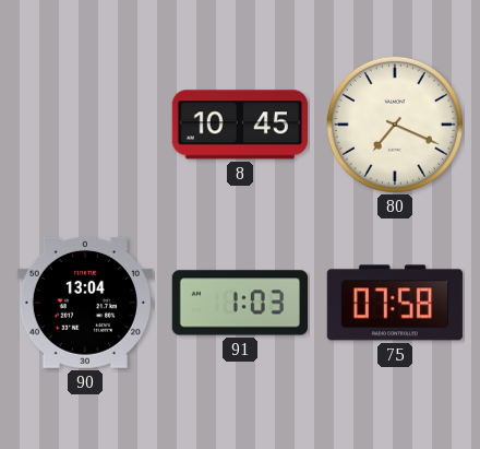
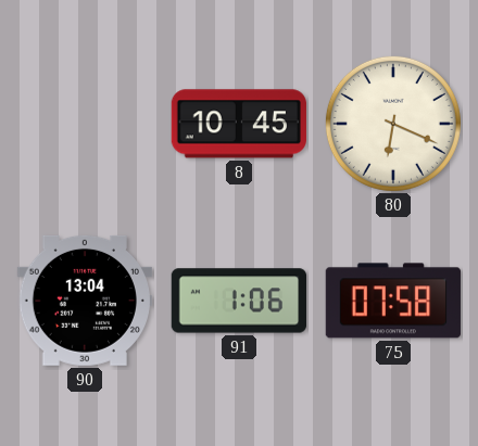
80: 7:19 -> 6:19 (393, 124)
91: 1:03 -> 1:06 (238, 301)
